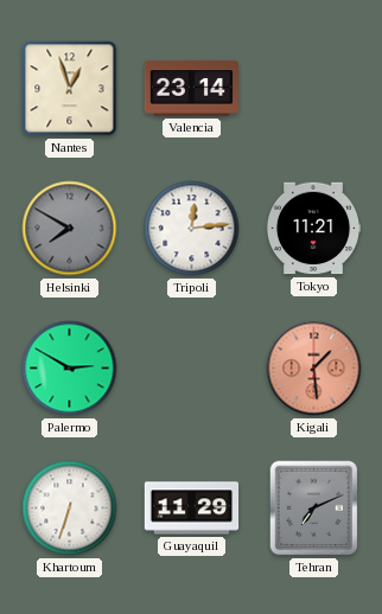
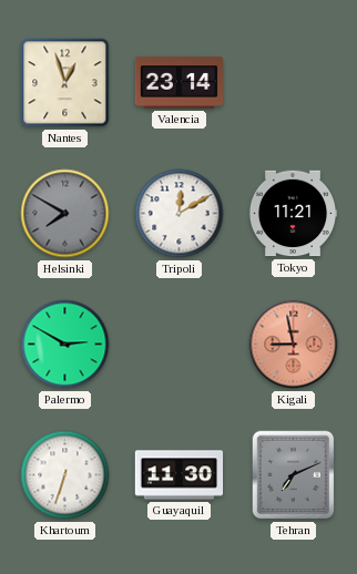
Tripoli: 12:14 -> 12:10 (180, 214)
Kigali: 1:29 -> 8:58 (294, 345)
Guayaquil: 11:29 -> 11:30 (180, 475)
